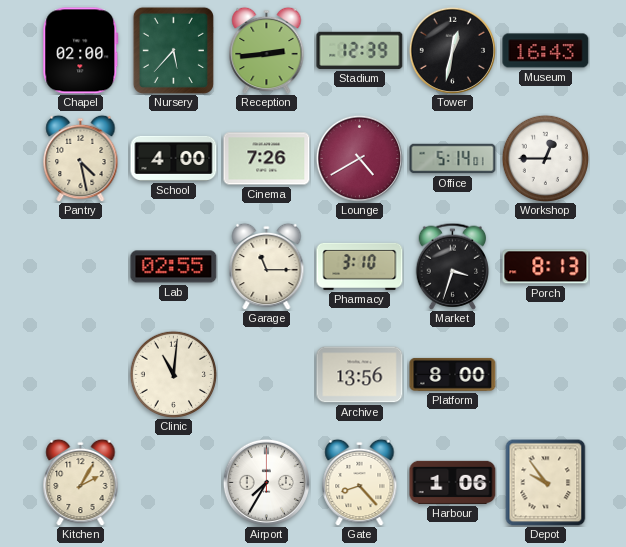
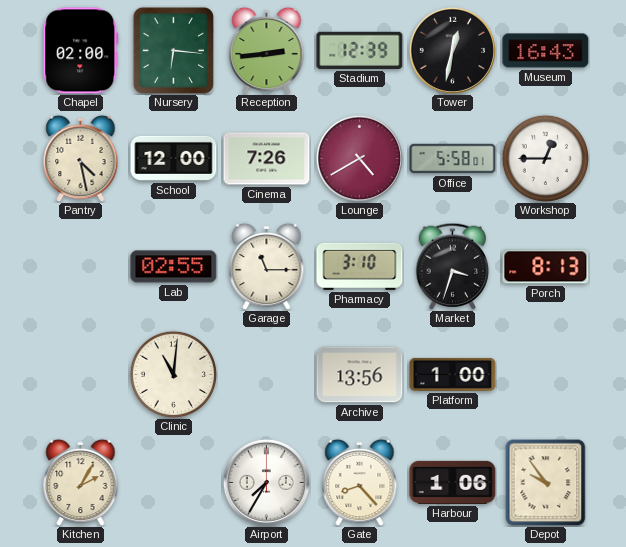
Nursery: 5:37 -> 6:16 (173, 50)
School: 4:00 -> 12:00 (174, 158)
Office: 5:14 -> 5:58 (453, 159)
Platform: 8:00 -> 1:00 (453, 374)
